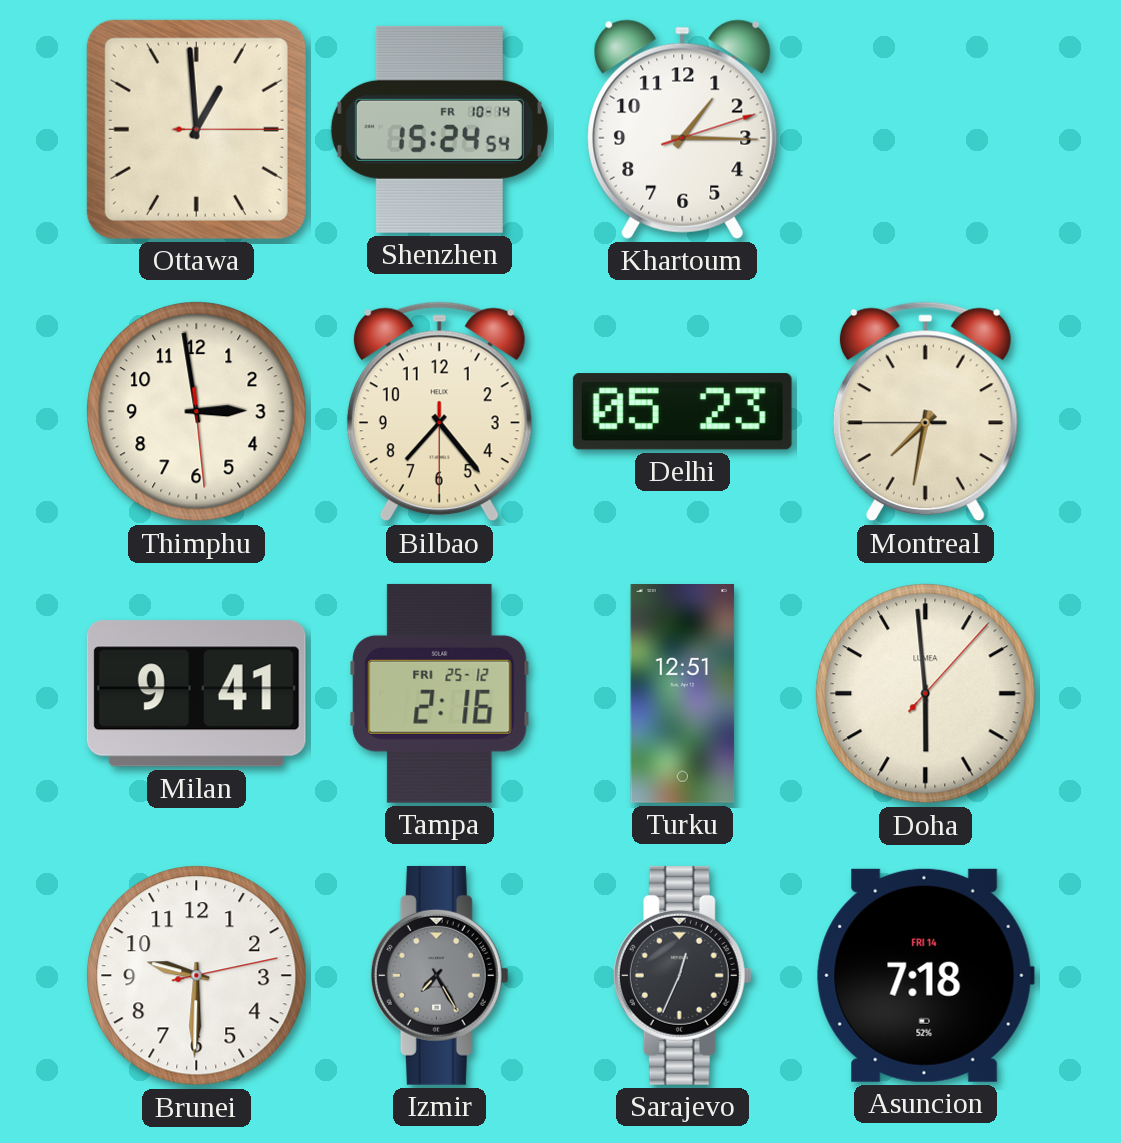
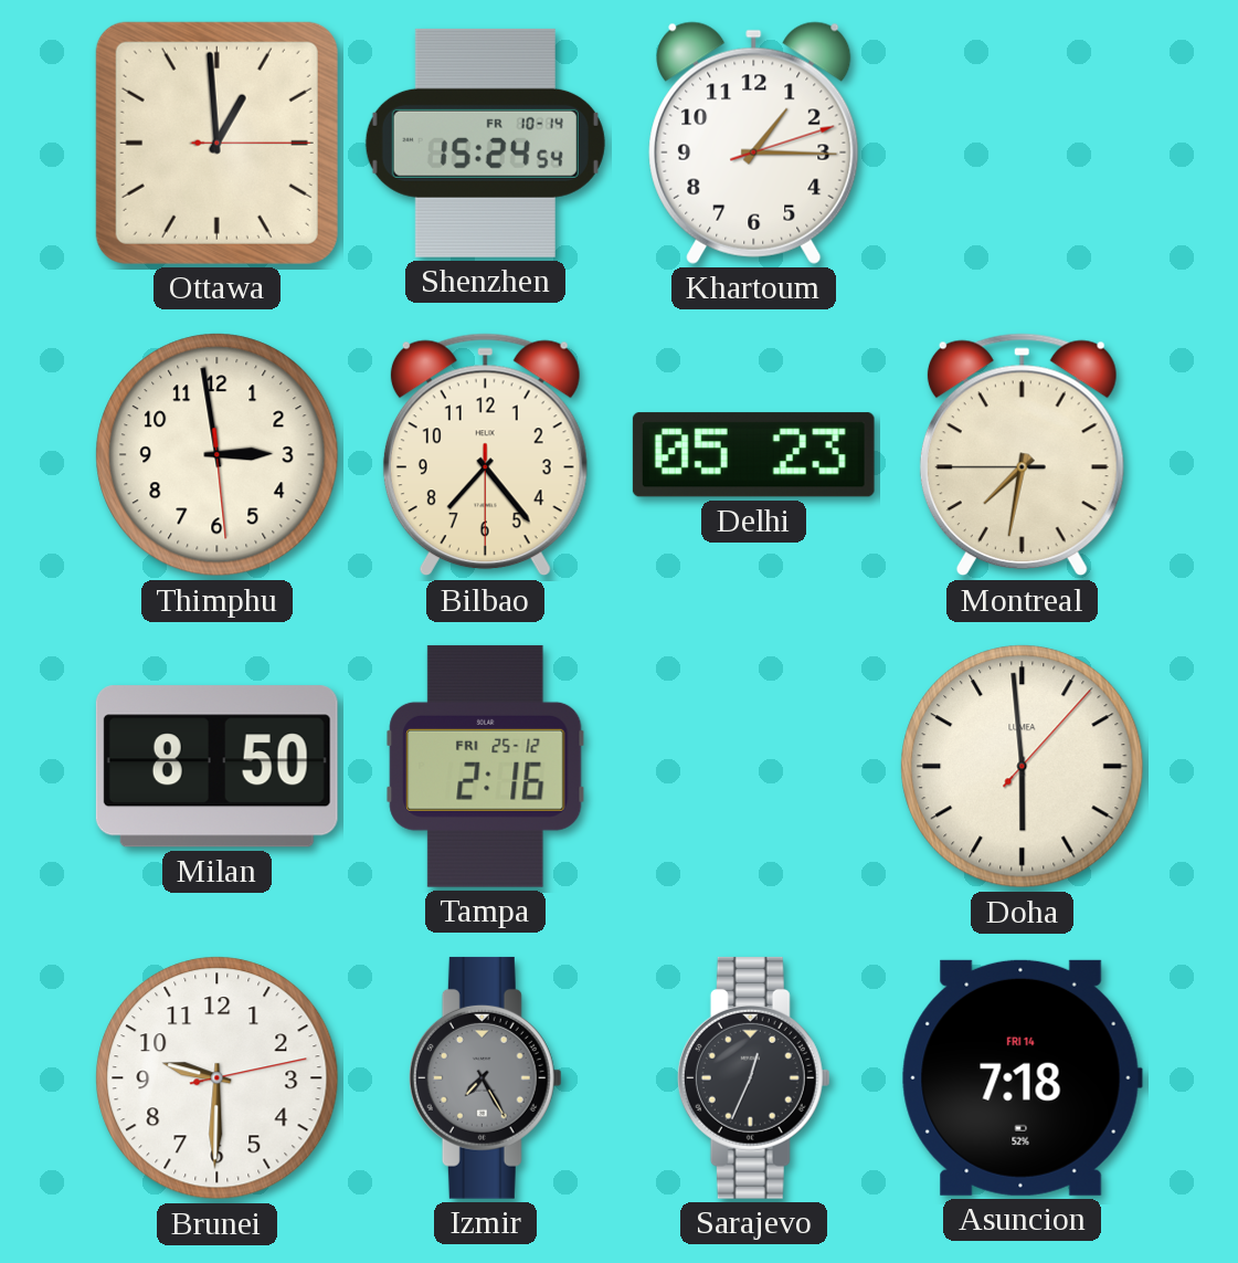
Milan: 9:41 -> 8:50 (216, 767)
Turku: 12:51 -> none (683, 694)
